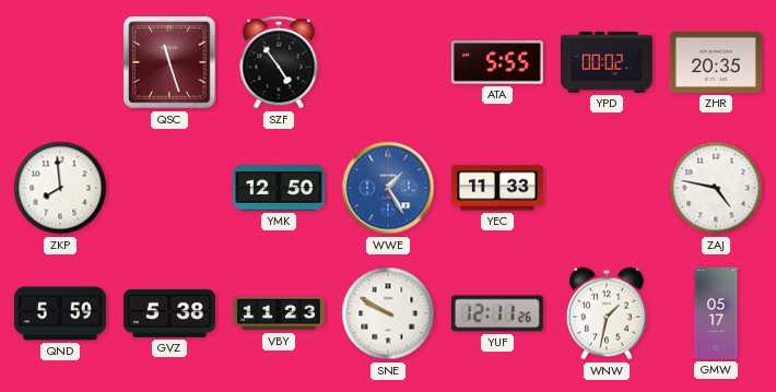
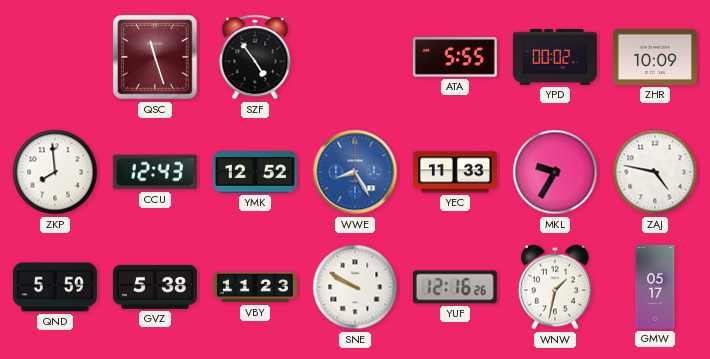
ZHR: 20:35 -> 10:09 (655, 57)
CCU: none -> 12:43 (155, 172)
YMK: 12:50 -> 12:52 (255, 172)
WWE: 1:25 -> 8:25 (355, 172)
MKL: none -> 9:35 (555, 172)
YUF: 12:11 -> 12:16 (455, 287)
